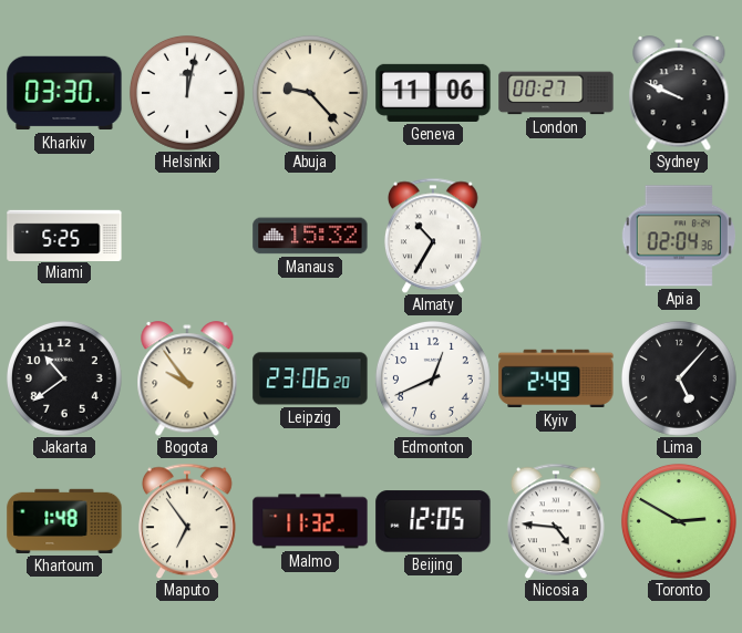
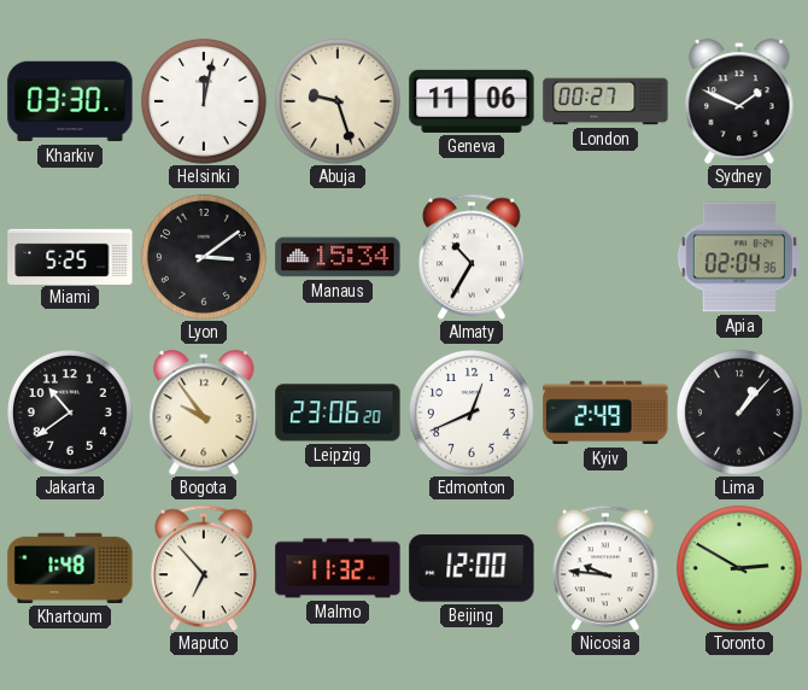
Abuja: 9:23 -> 9:27 (338, 101)
Sydney: 9:49 -> 1:49 (739, 101)
Lyon: none -> 3:09 (204, 257)
Manaus: 15:32 -> 15:34 (338, 257)
Lima: 5:07 -> 1:07 (739, 413)
Maputo: 6:54 -> 6:53 (204, 568)
Beijing: 12:05 -> 12:00 (472, 568)
Nicosia: 4:46 -> 9:46 (605, 568)
